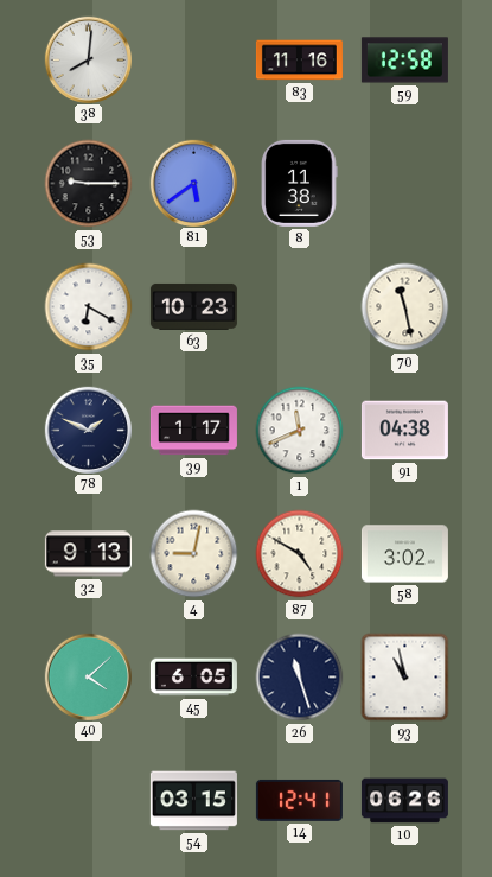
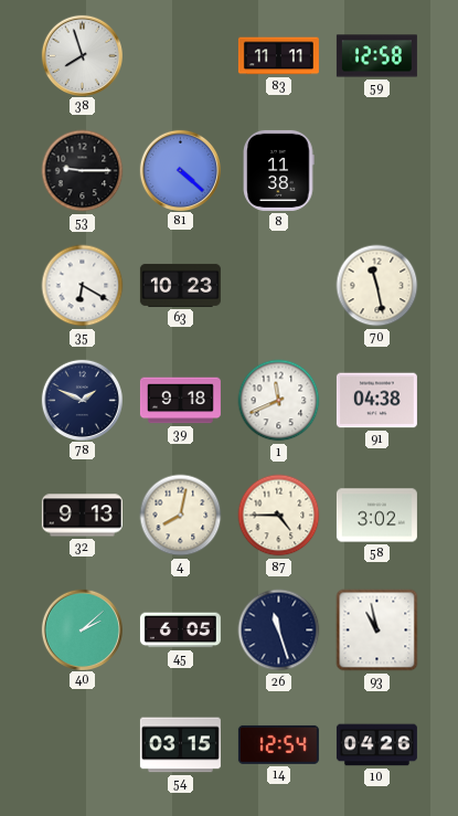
38: 8:01 -> 7:57 (82, 55)
83: 11:16 -> 11:11 (278, 56)
81: 5:39 -> 4:22 (180, 170)
39: 1:17 -> 9:18 (180, 401)
4: 9:02 -> 8:02 (181, 516)
87: 4:50 -> 4:45 (279, 516)
40: 4:08 -> 2:08 (82, 629)
14: 12:41 -> 12:54 (278, 744)
10: 06:26 -> 04:26 (376, 745)
